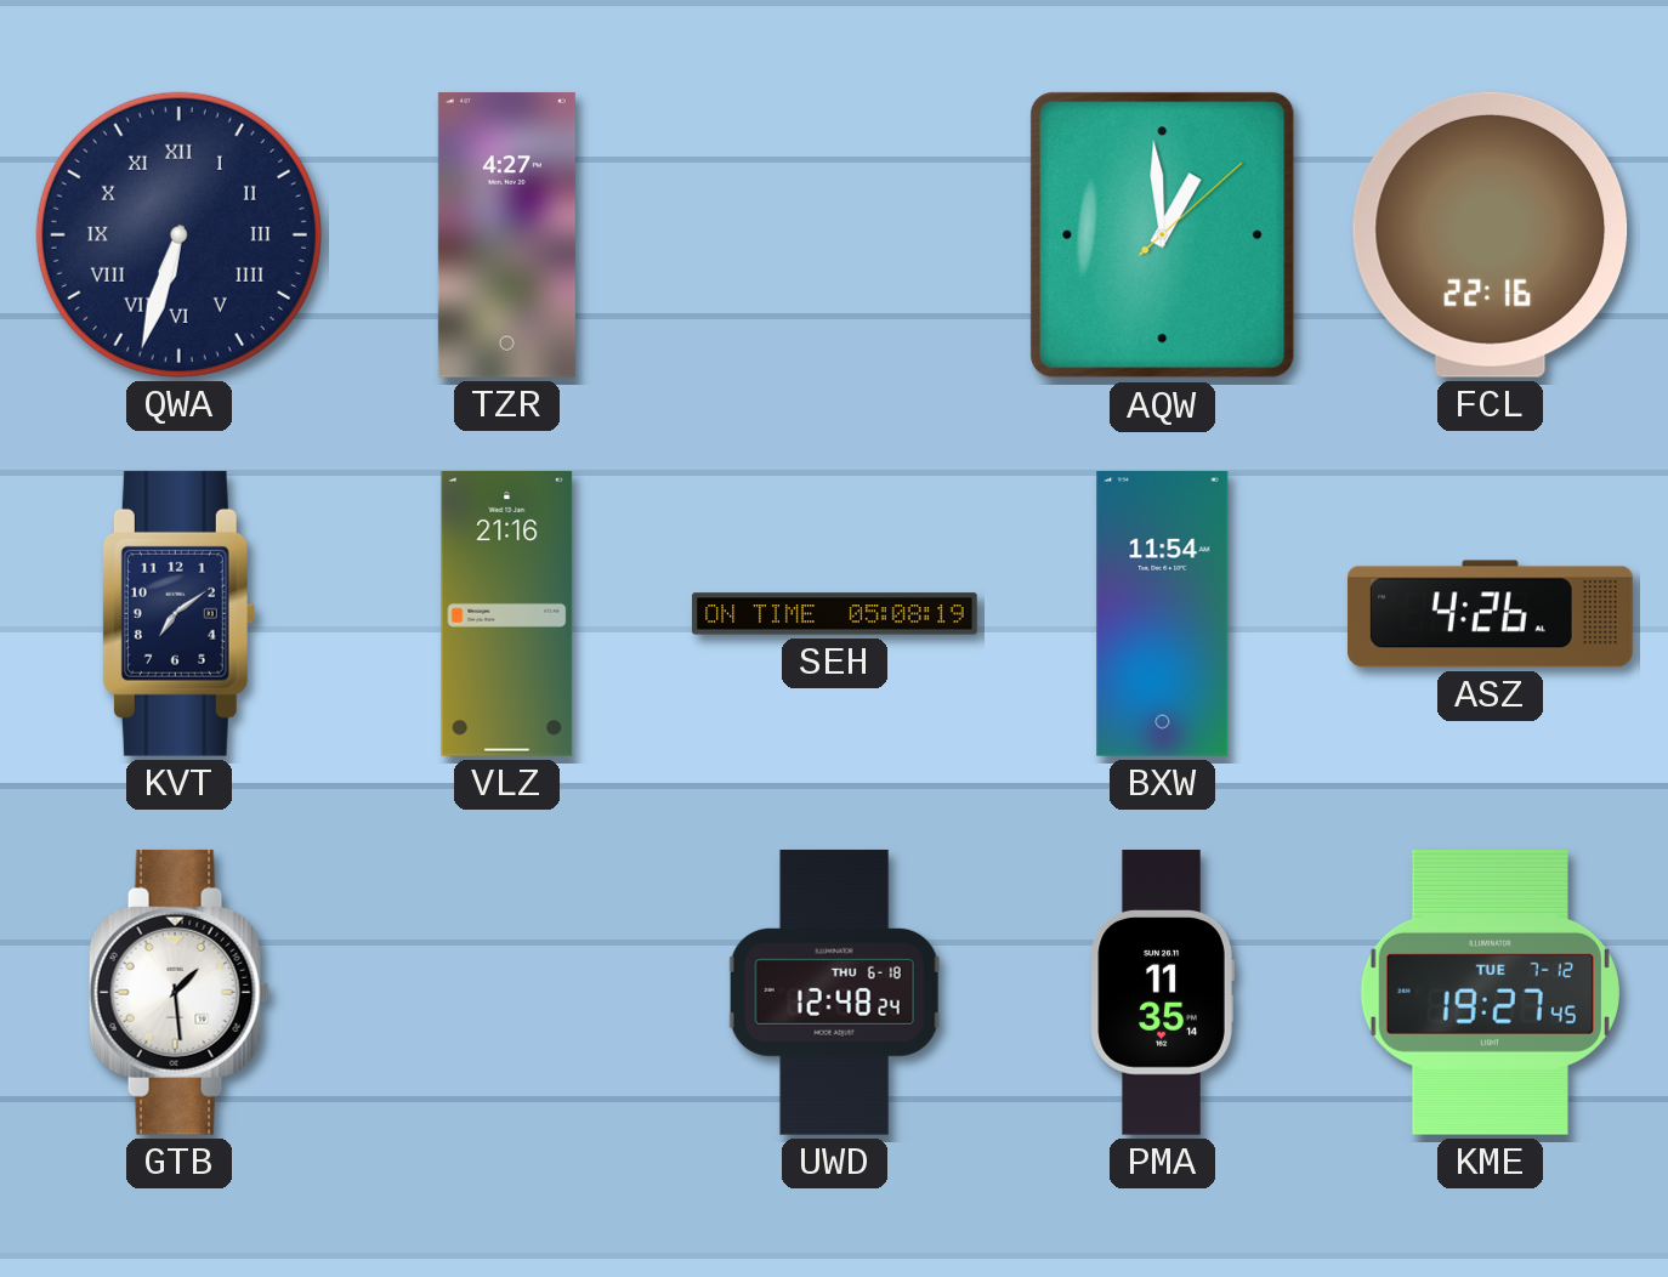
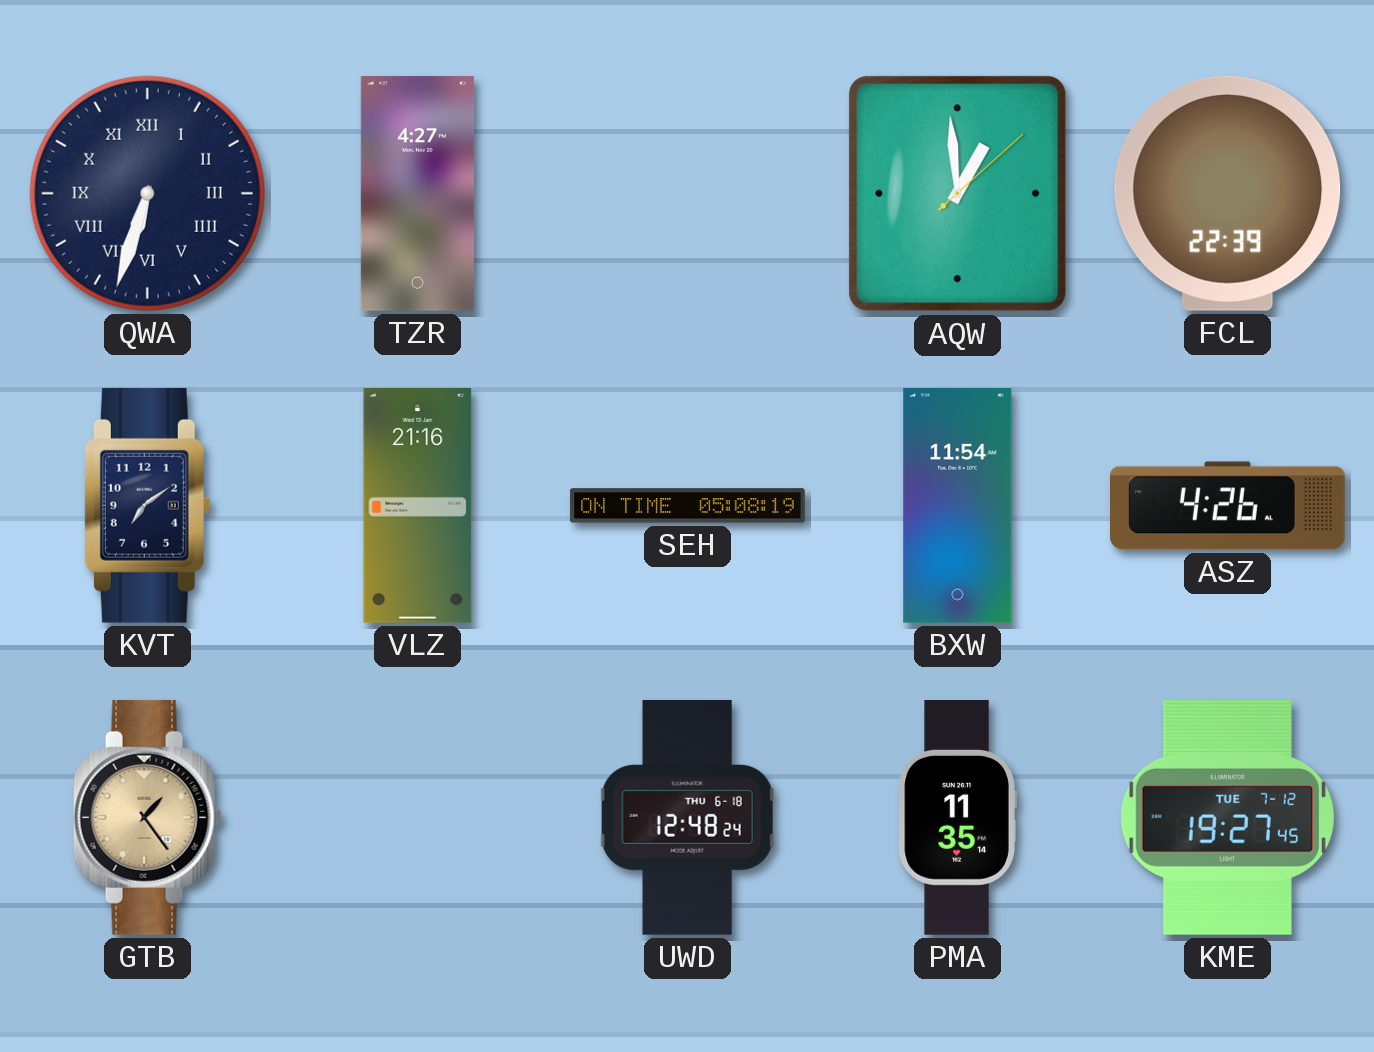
FCL: 22:16 -> 22:39 (1228, 193)
GTB: 1:29 -> 1:24 (147, 817)
GTB dial: white -> champagne (147, 817)
